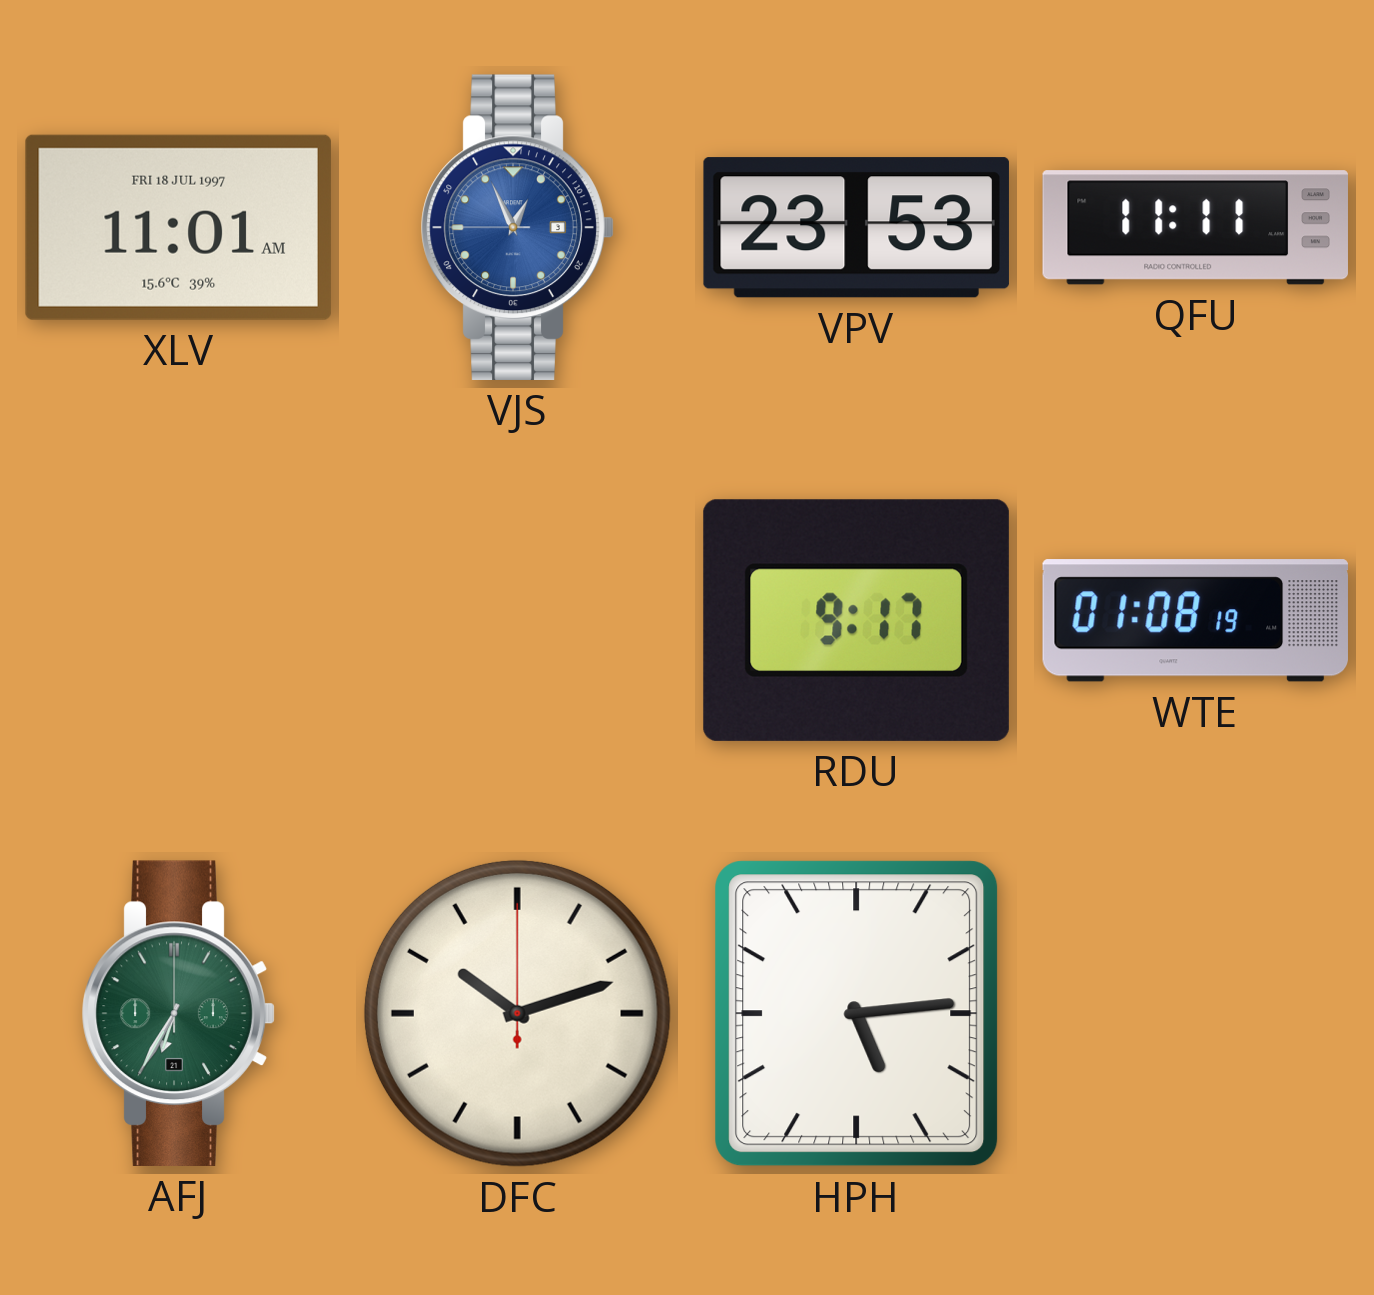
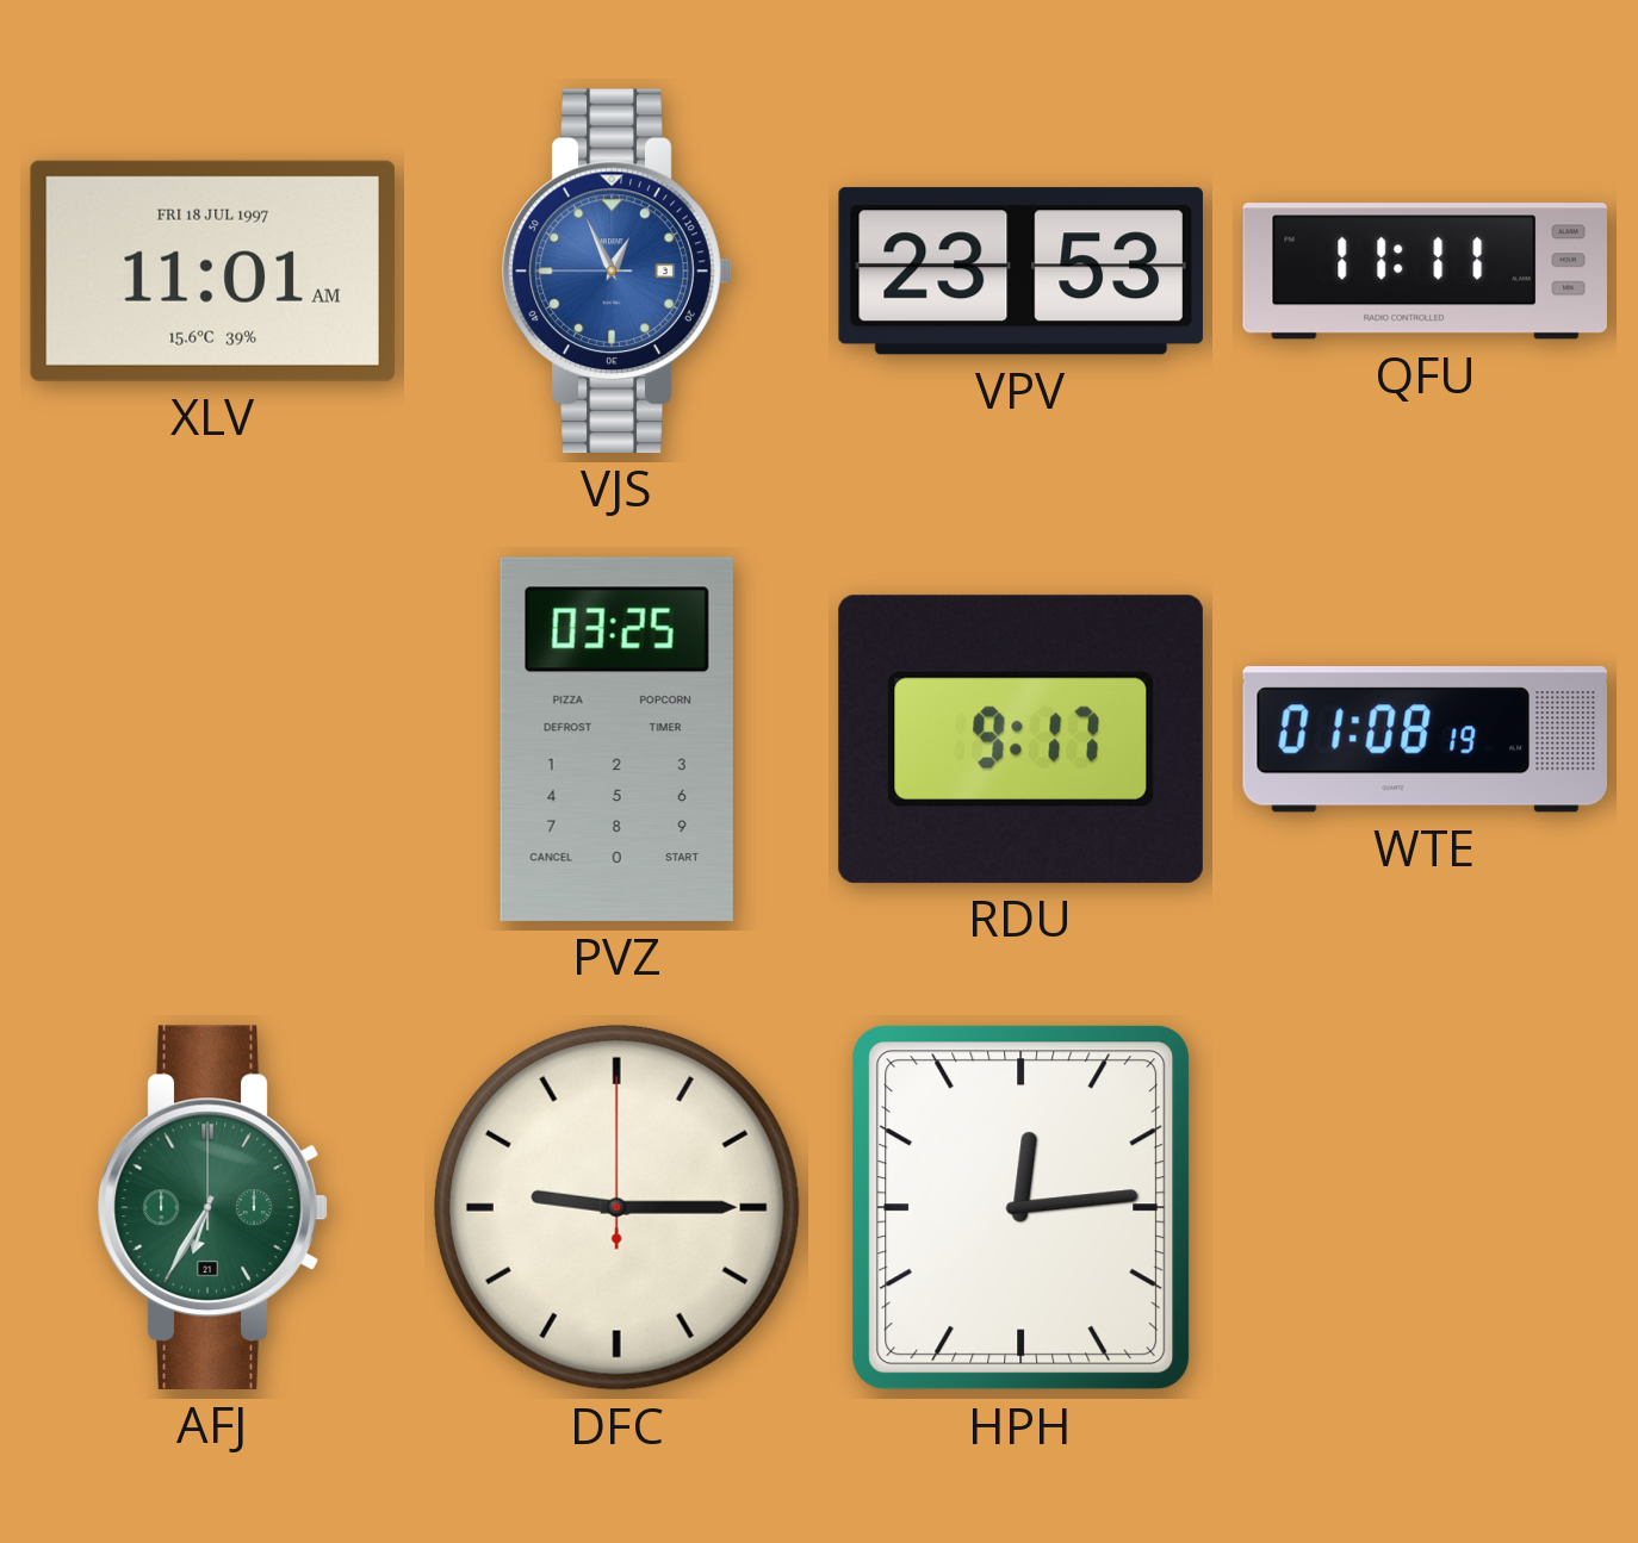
PVZ: none -> 03:25 (616, 739)
DFC: 10:12 -> 9:15 (616, 1207)
HPH: 5:14 -> 12:14 (1022, 1208)
